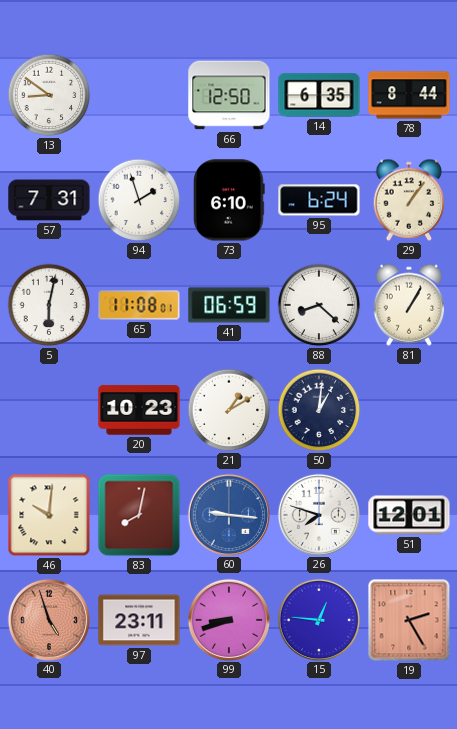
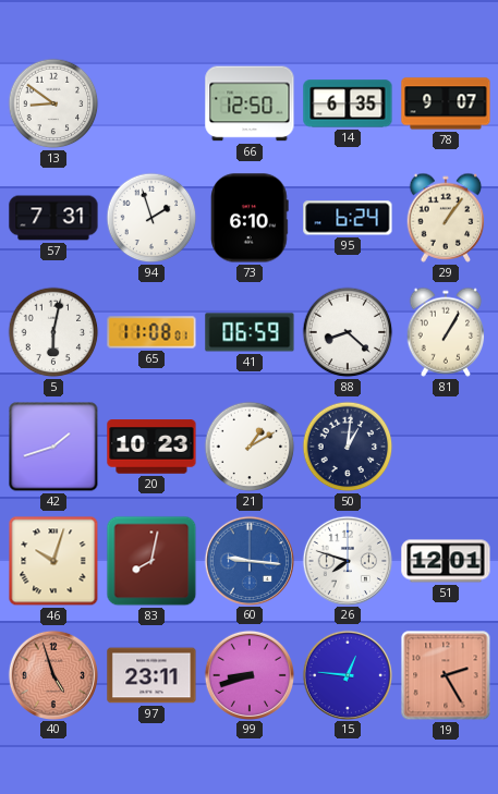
78: 8:44 -> 9:07 (446, 103)
42: none -> 1:42 (53, 447)
46: 10:01 -> 10:03 (53, 561)
